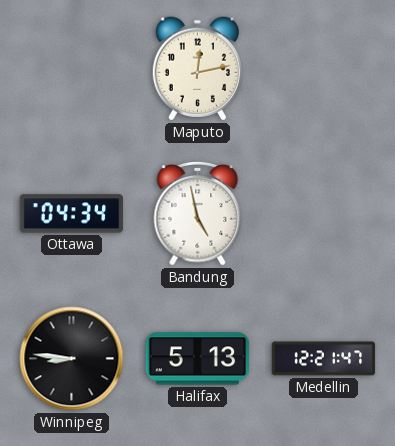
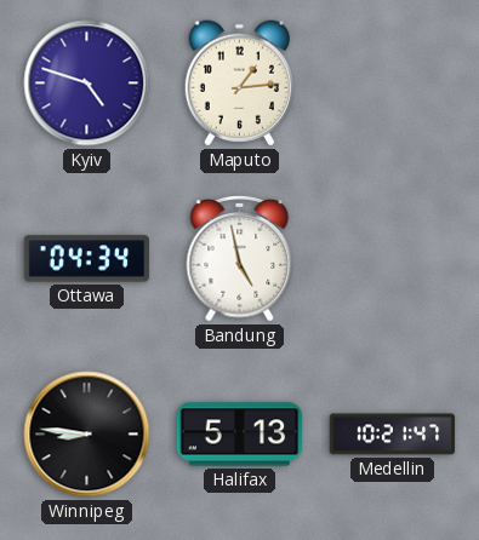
Kyiv: none -> 4:48 (87, 84)
Maputo: 12:13 -> 1:14 (239, 84)
Medellin: 12:21 -> 10:21 (393, 435)
